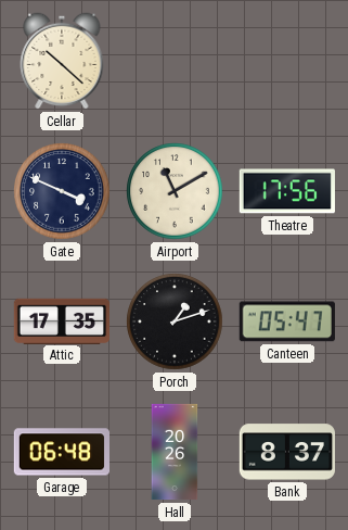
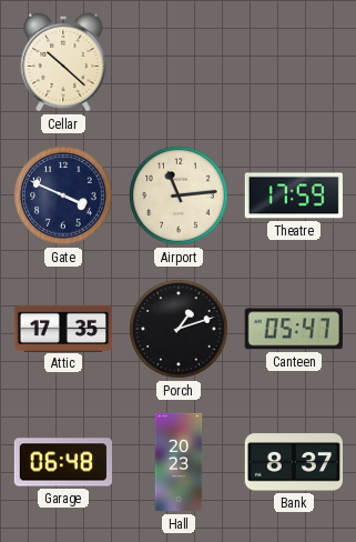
Airport: 11:10 -> 11:14 (179, 195)
Theatre: 17:56 -> 17:59 (294, 195)
Hall: 20:26 -> 20:23 (179, 462)
